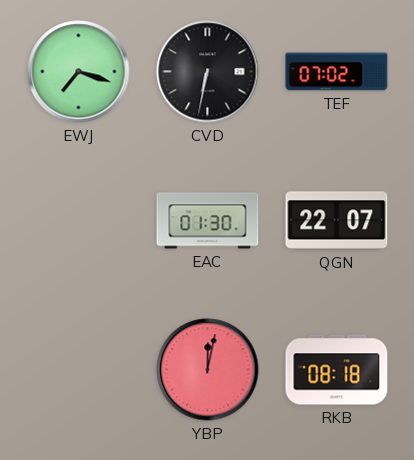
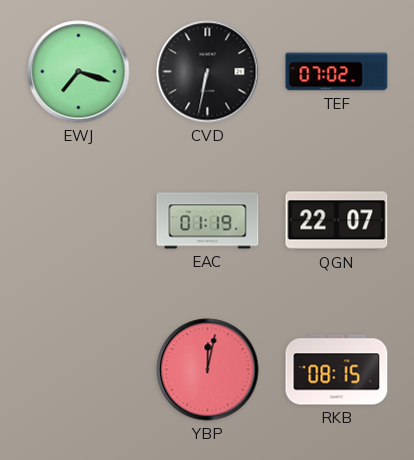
EAC: 01:30 -> 01:19 (208, 221)
RKB: 08:18 -> 08:15 (337, 370)
